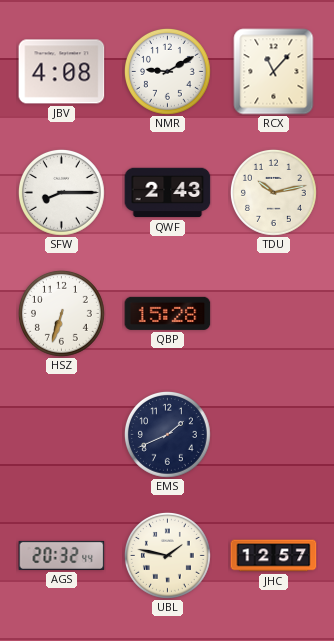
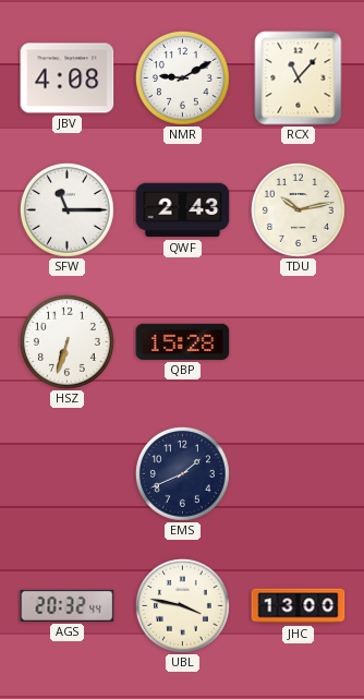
SFW: 8:15 -> 11:15 (66, 209)
UBL: 1:47 -> 3:47 (182, 605)
JHC: 12:57 -> 13:00 (299, 606)
